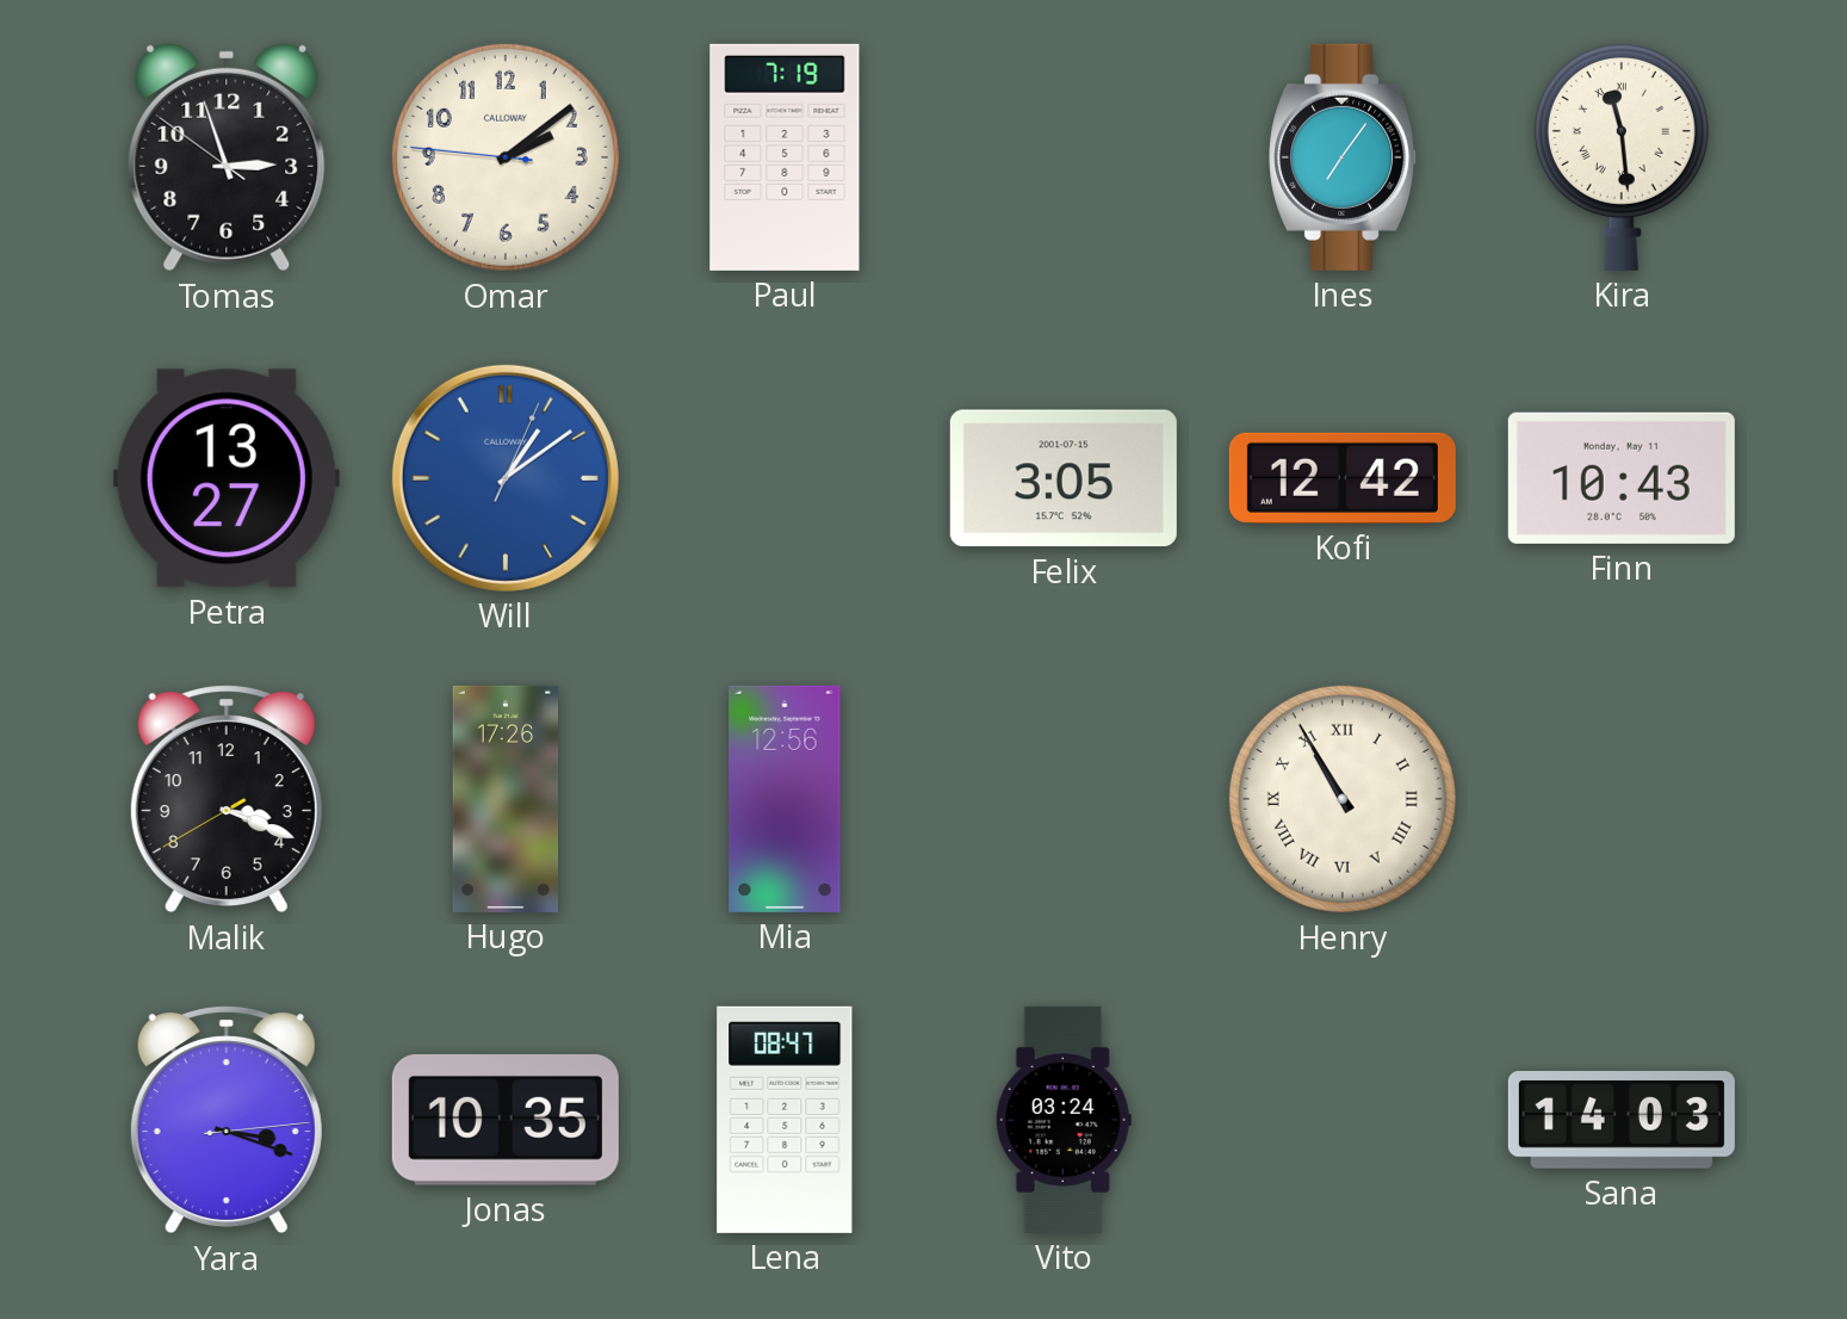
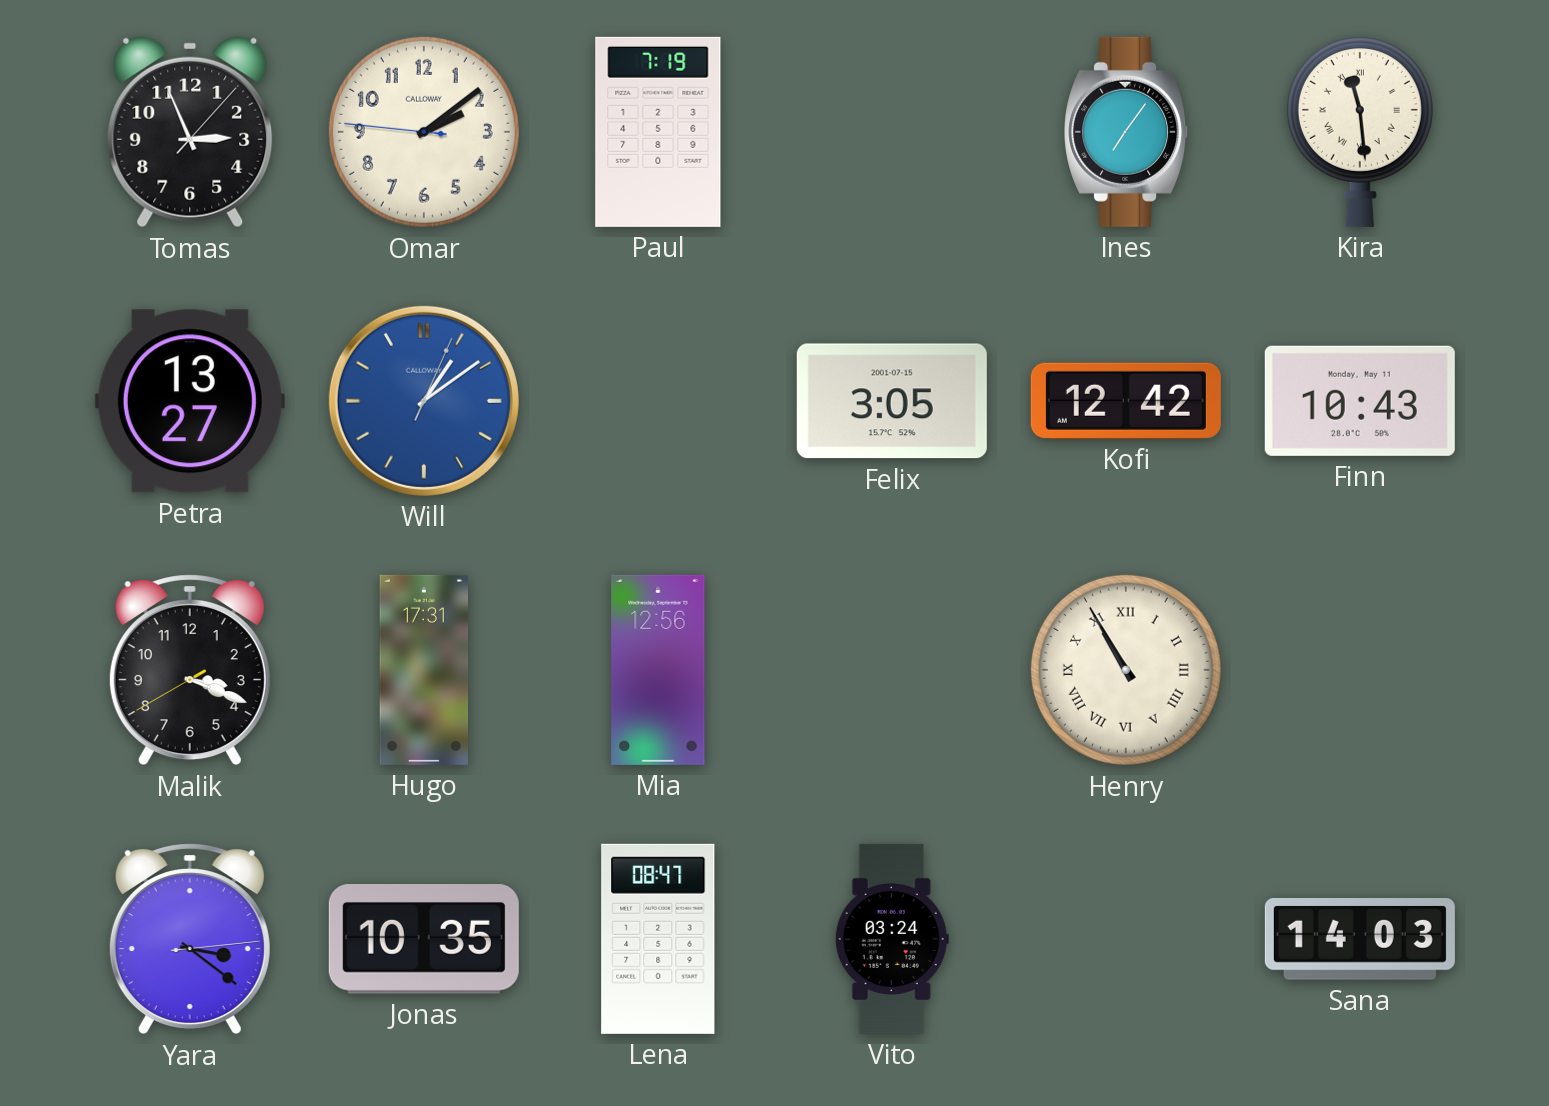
Tomas: 2:56:51 -> 2:56:07 (190, 132)
Hugo: 17:26 -> 17:31 (424, 670)
Yara: 3:18 -> 3:21 (190, 939)
